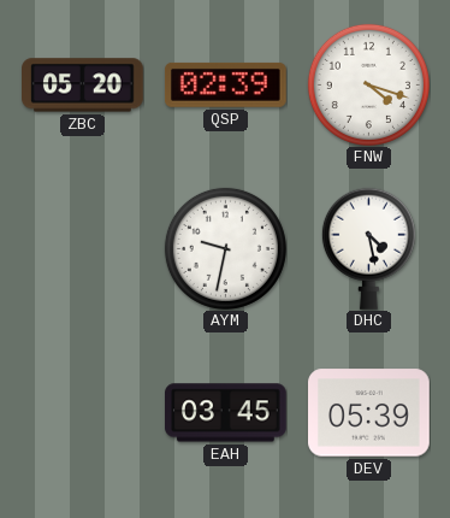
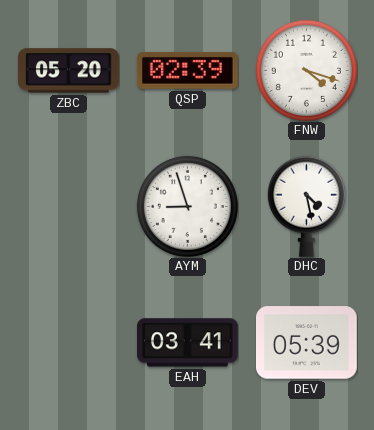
AYM: 9:32 -> 8:57 (187, 206)
EAH: 03:45 -> 03:41 (188, 343)
